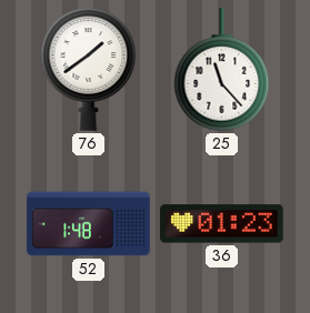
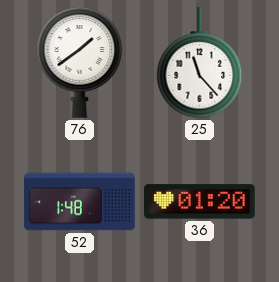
36: 01:23 -> 01:20 (200, 202)
